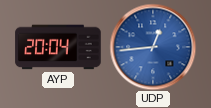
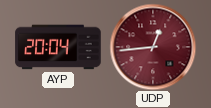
UDP dial: blue -> burgundy (153, 47)
